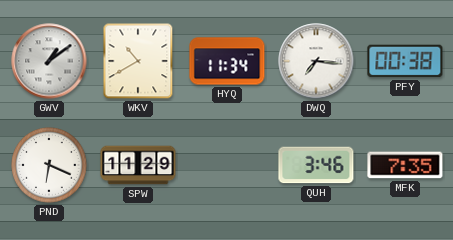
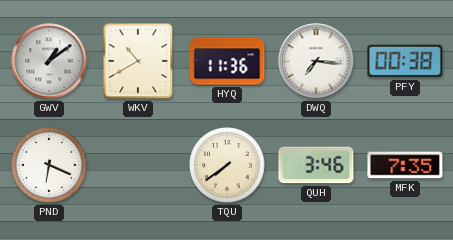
HYQ: 11:34 -> 11:36 (227, 61)
SPW: 11:29 -> none (138, 165)
TQU: none -> 7:39 (227, 165)
